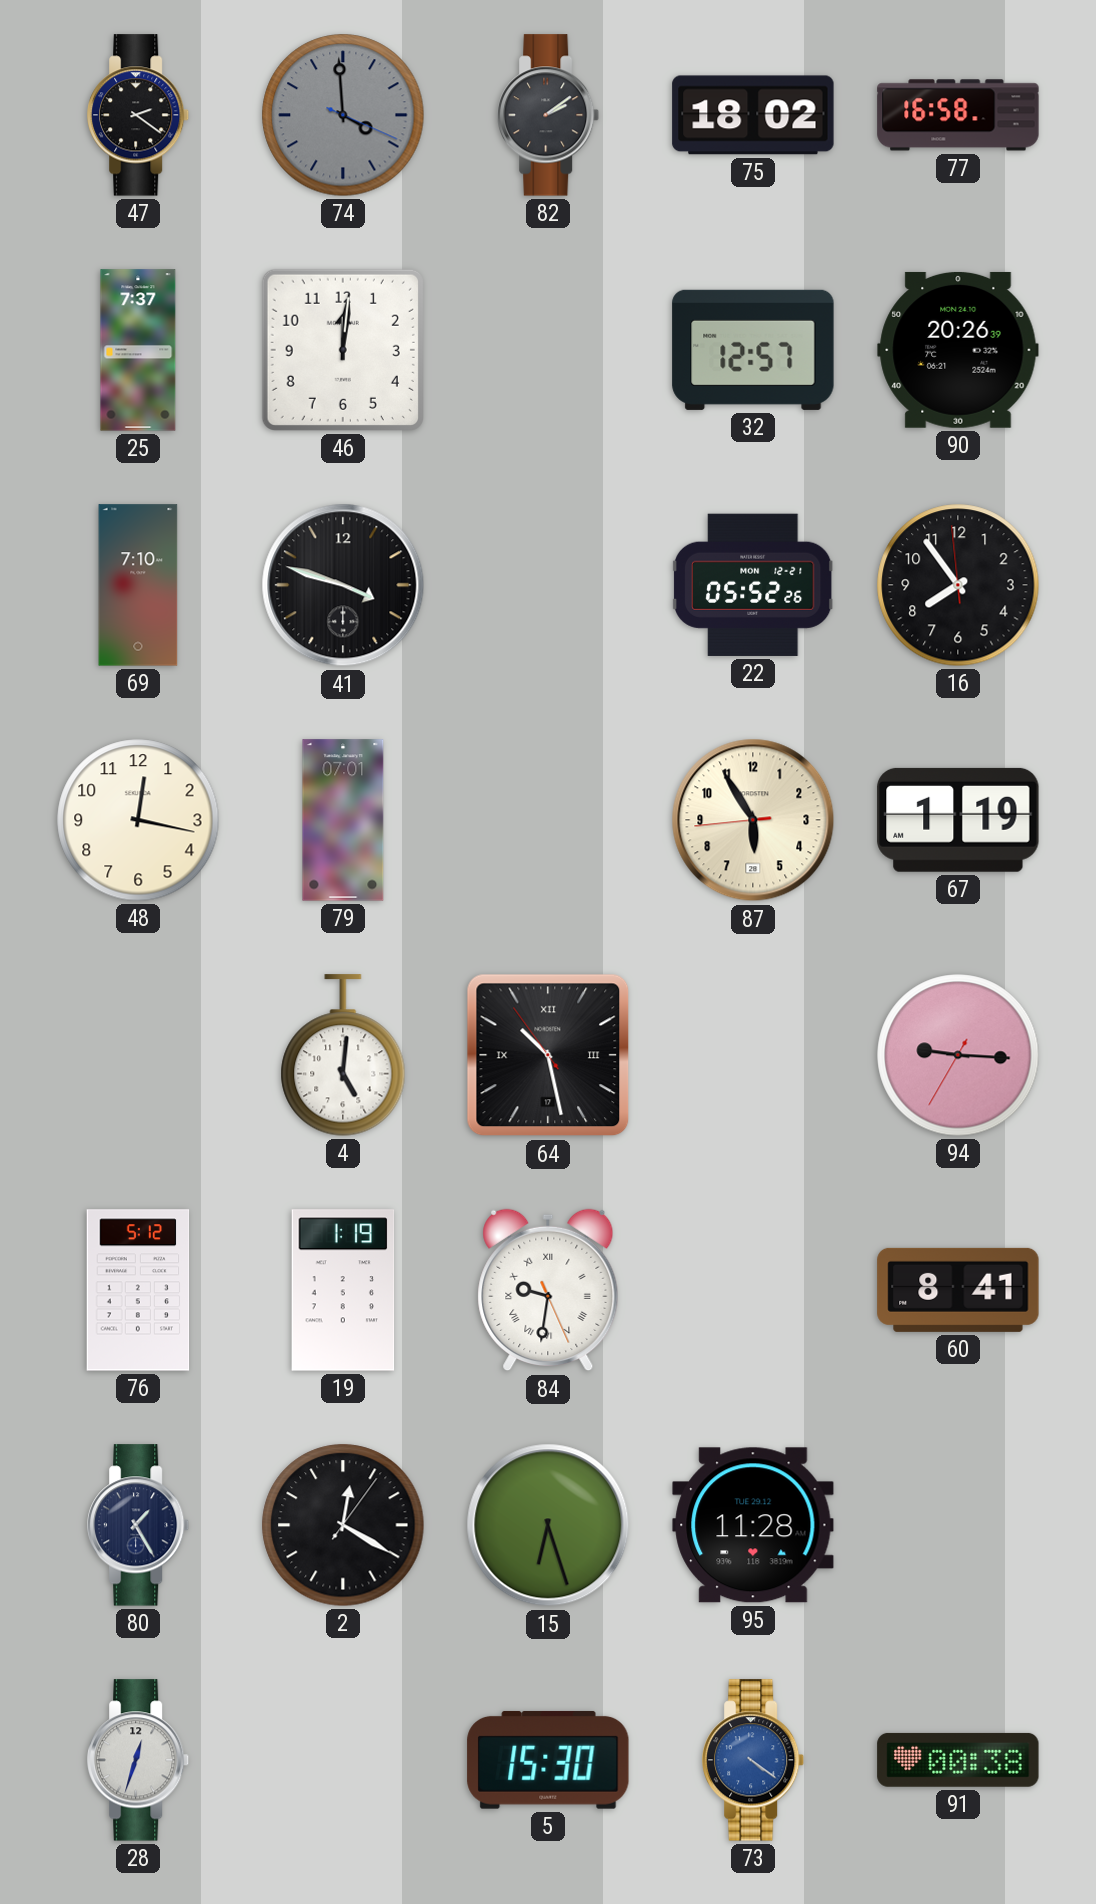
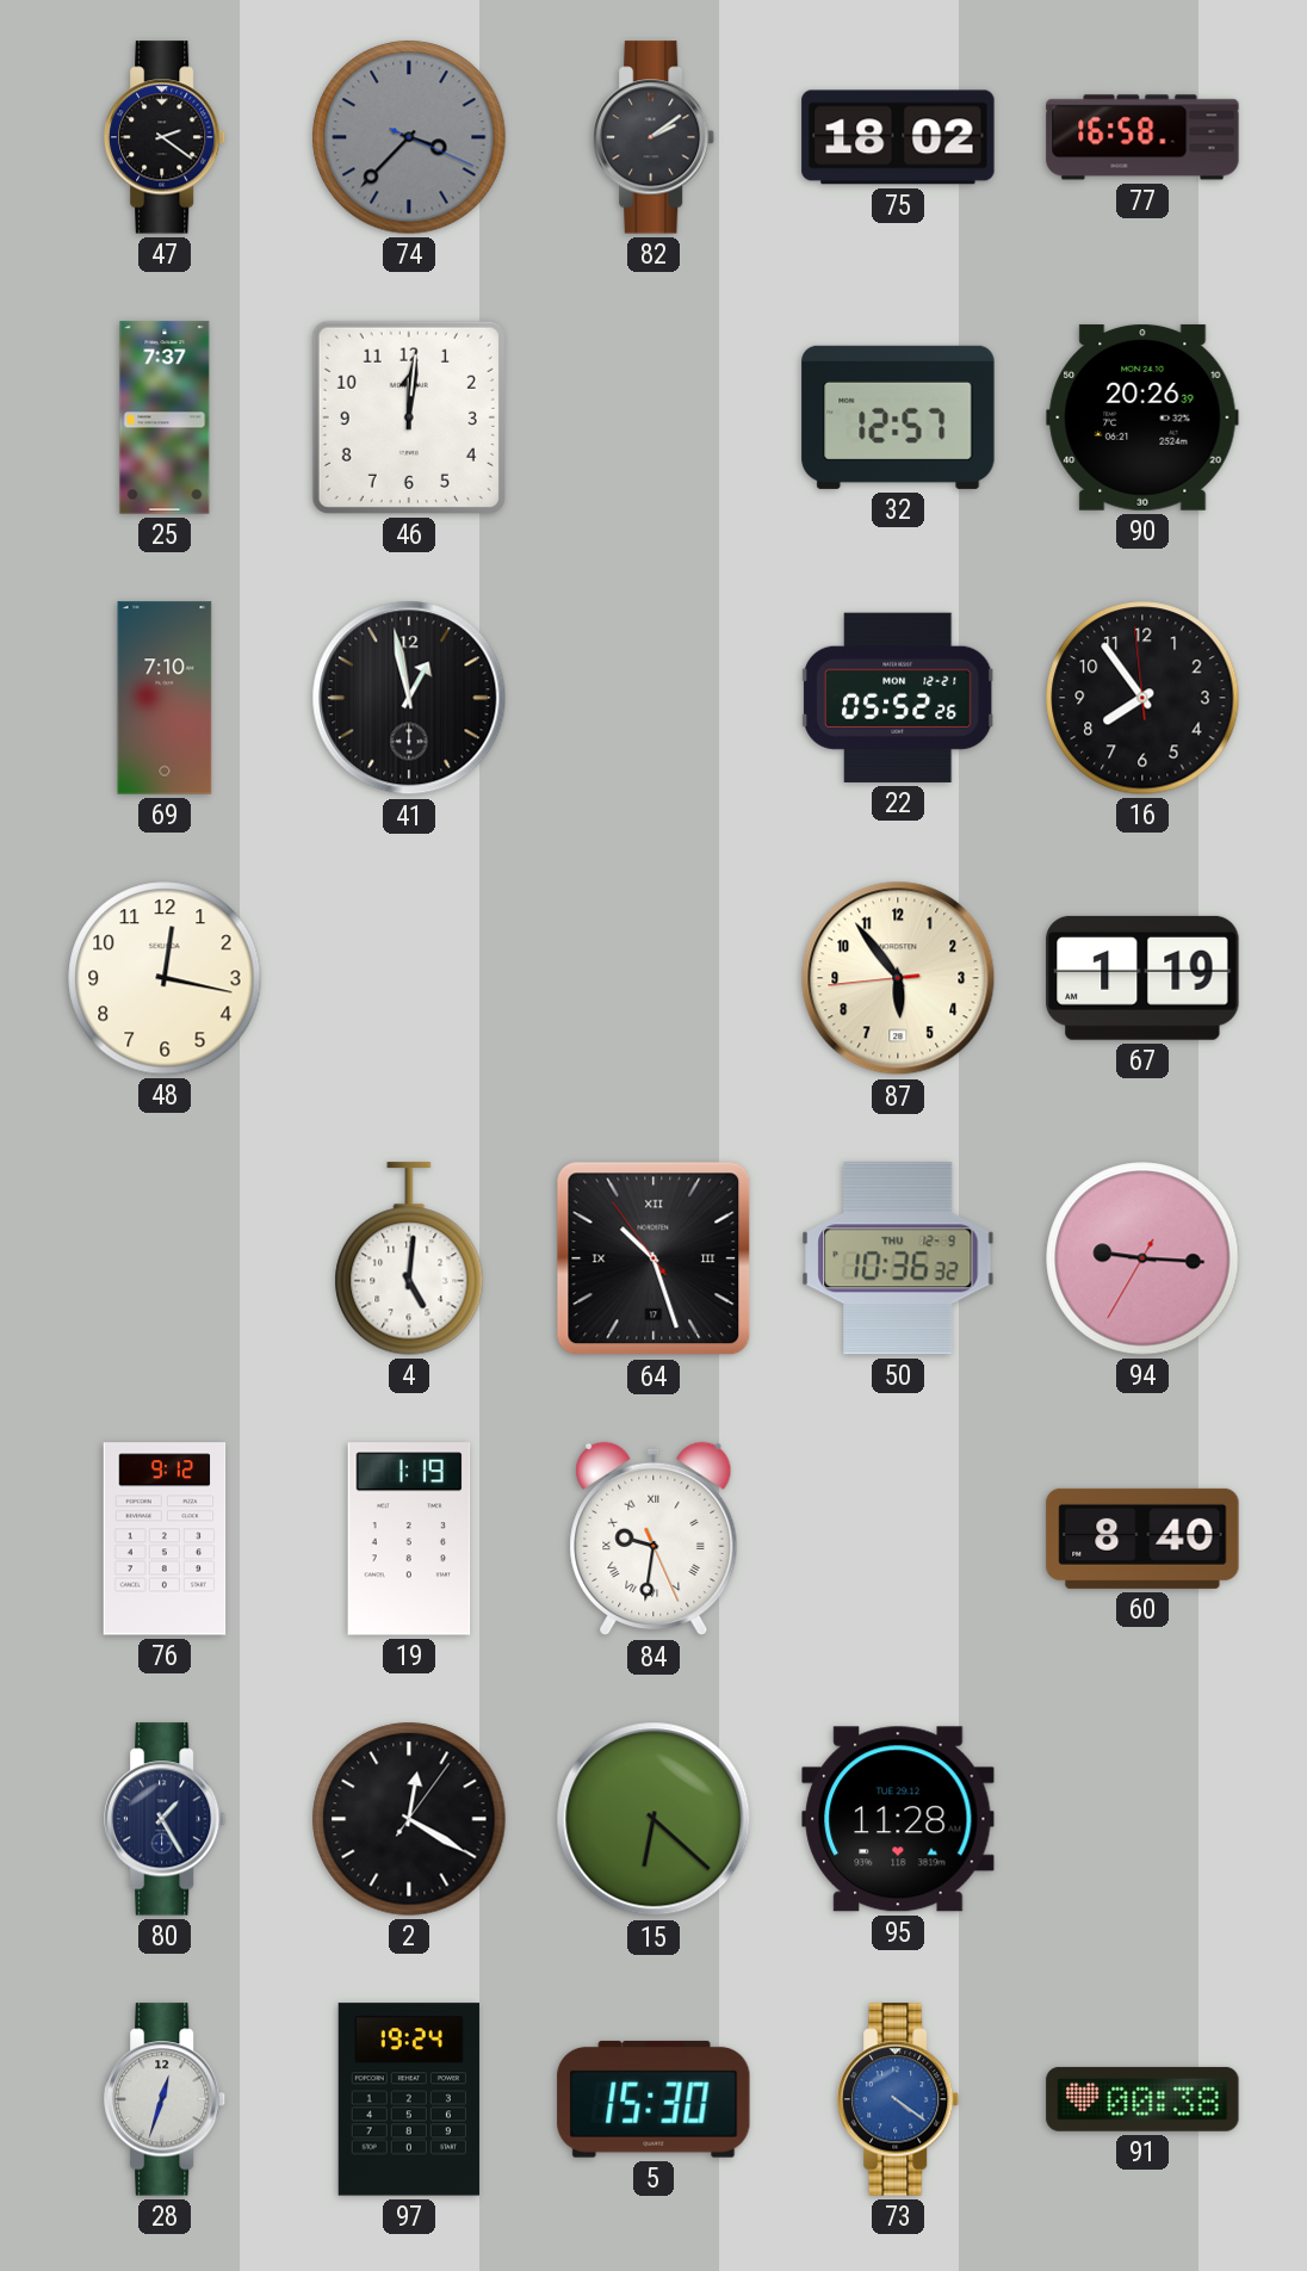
74: 3:59 -> 3:37 (409, 137)
41: 3:48 -> 12:58 (409, 698)
79: 07:01 -> none (343, 820)
87: 5:54 -> 5:53 (898, 978)
64: 10:27 -> 10:26 (653, 1258)
50: none -> 10:36 (898, 1258)
76: 5:12 -> 9:12 (165, 1539)
60: 8:41 -> 8:40 (1142, 1539)
15: 6:27 -> 6:22 (653, 1819)
97: none -> 19:24 (409, 2099)
